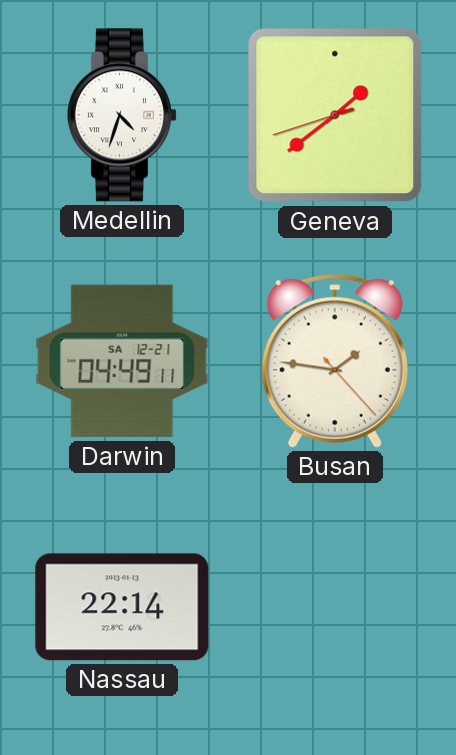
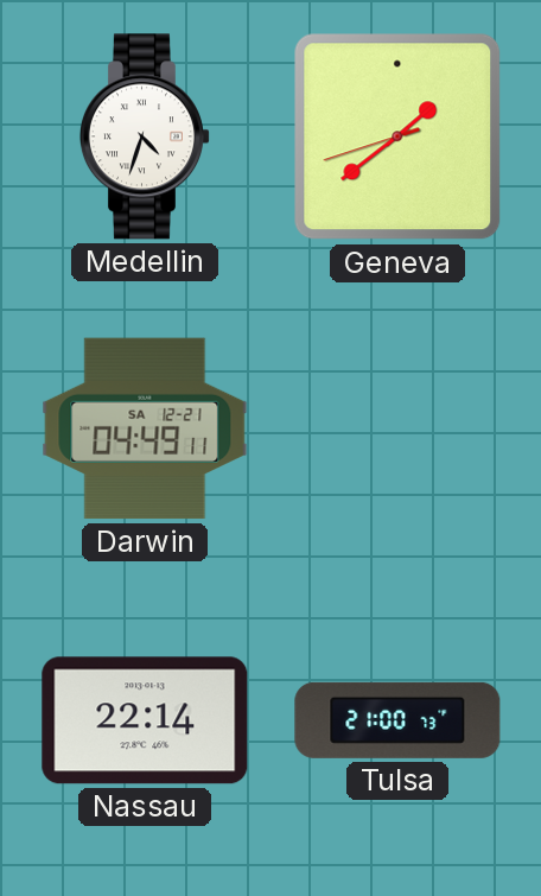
Busan: 1:46 -> none (335, 361)
Tulsa: none -> 21:00 (397, 720)
